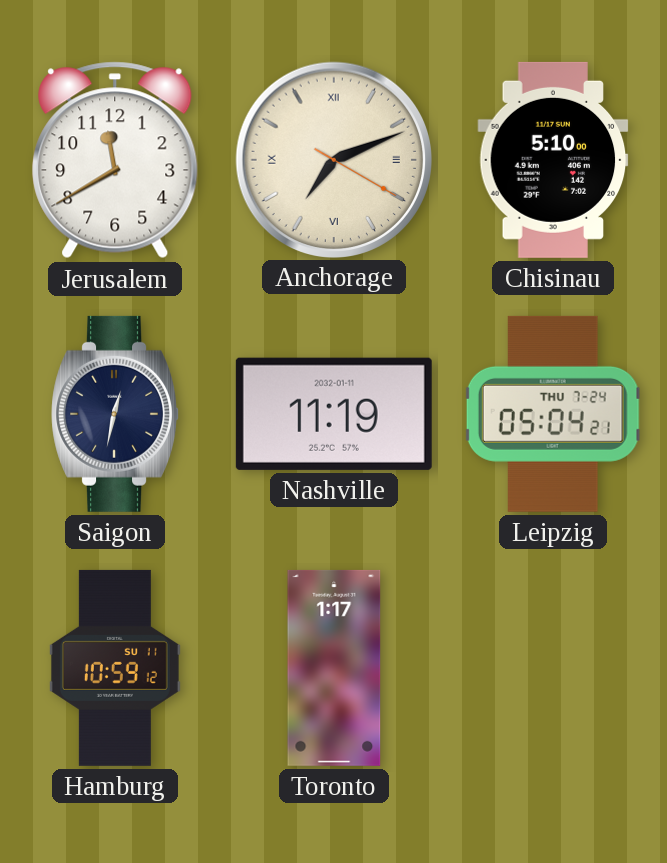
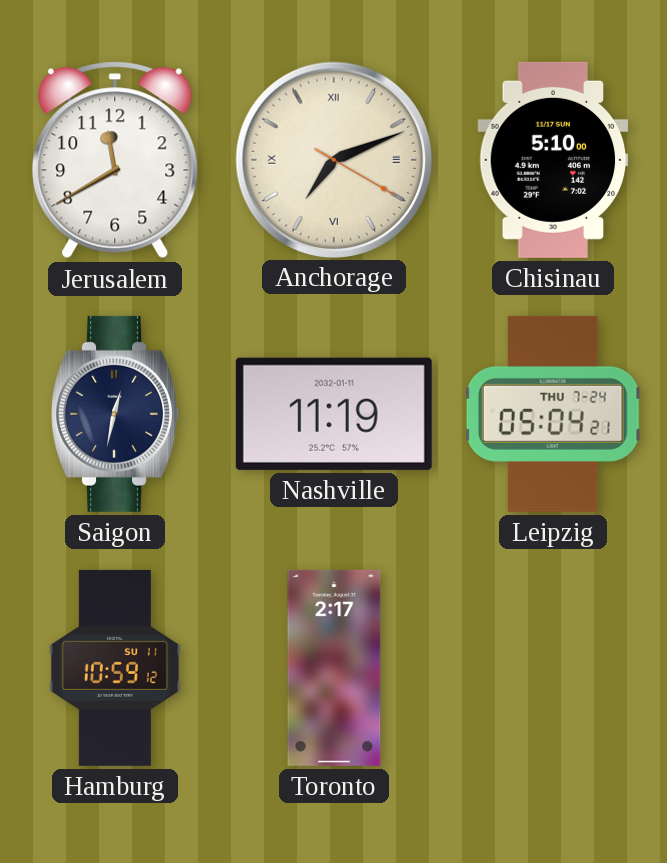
Toronto: 1:17 -> 2:17 (334, 668)
